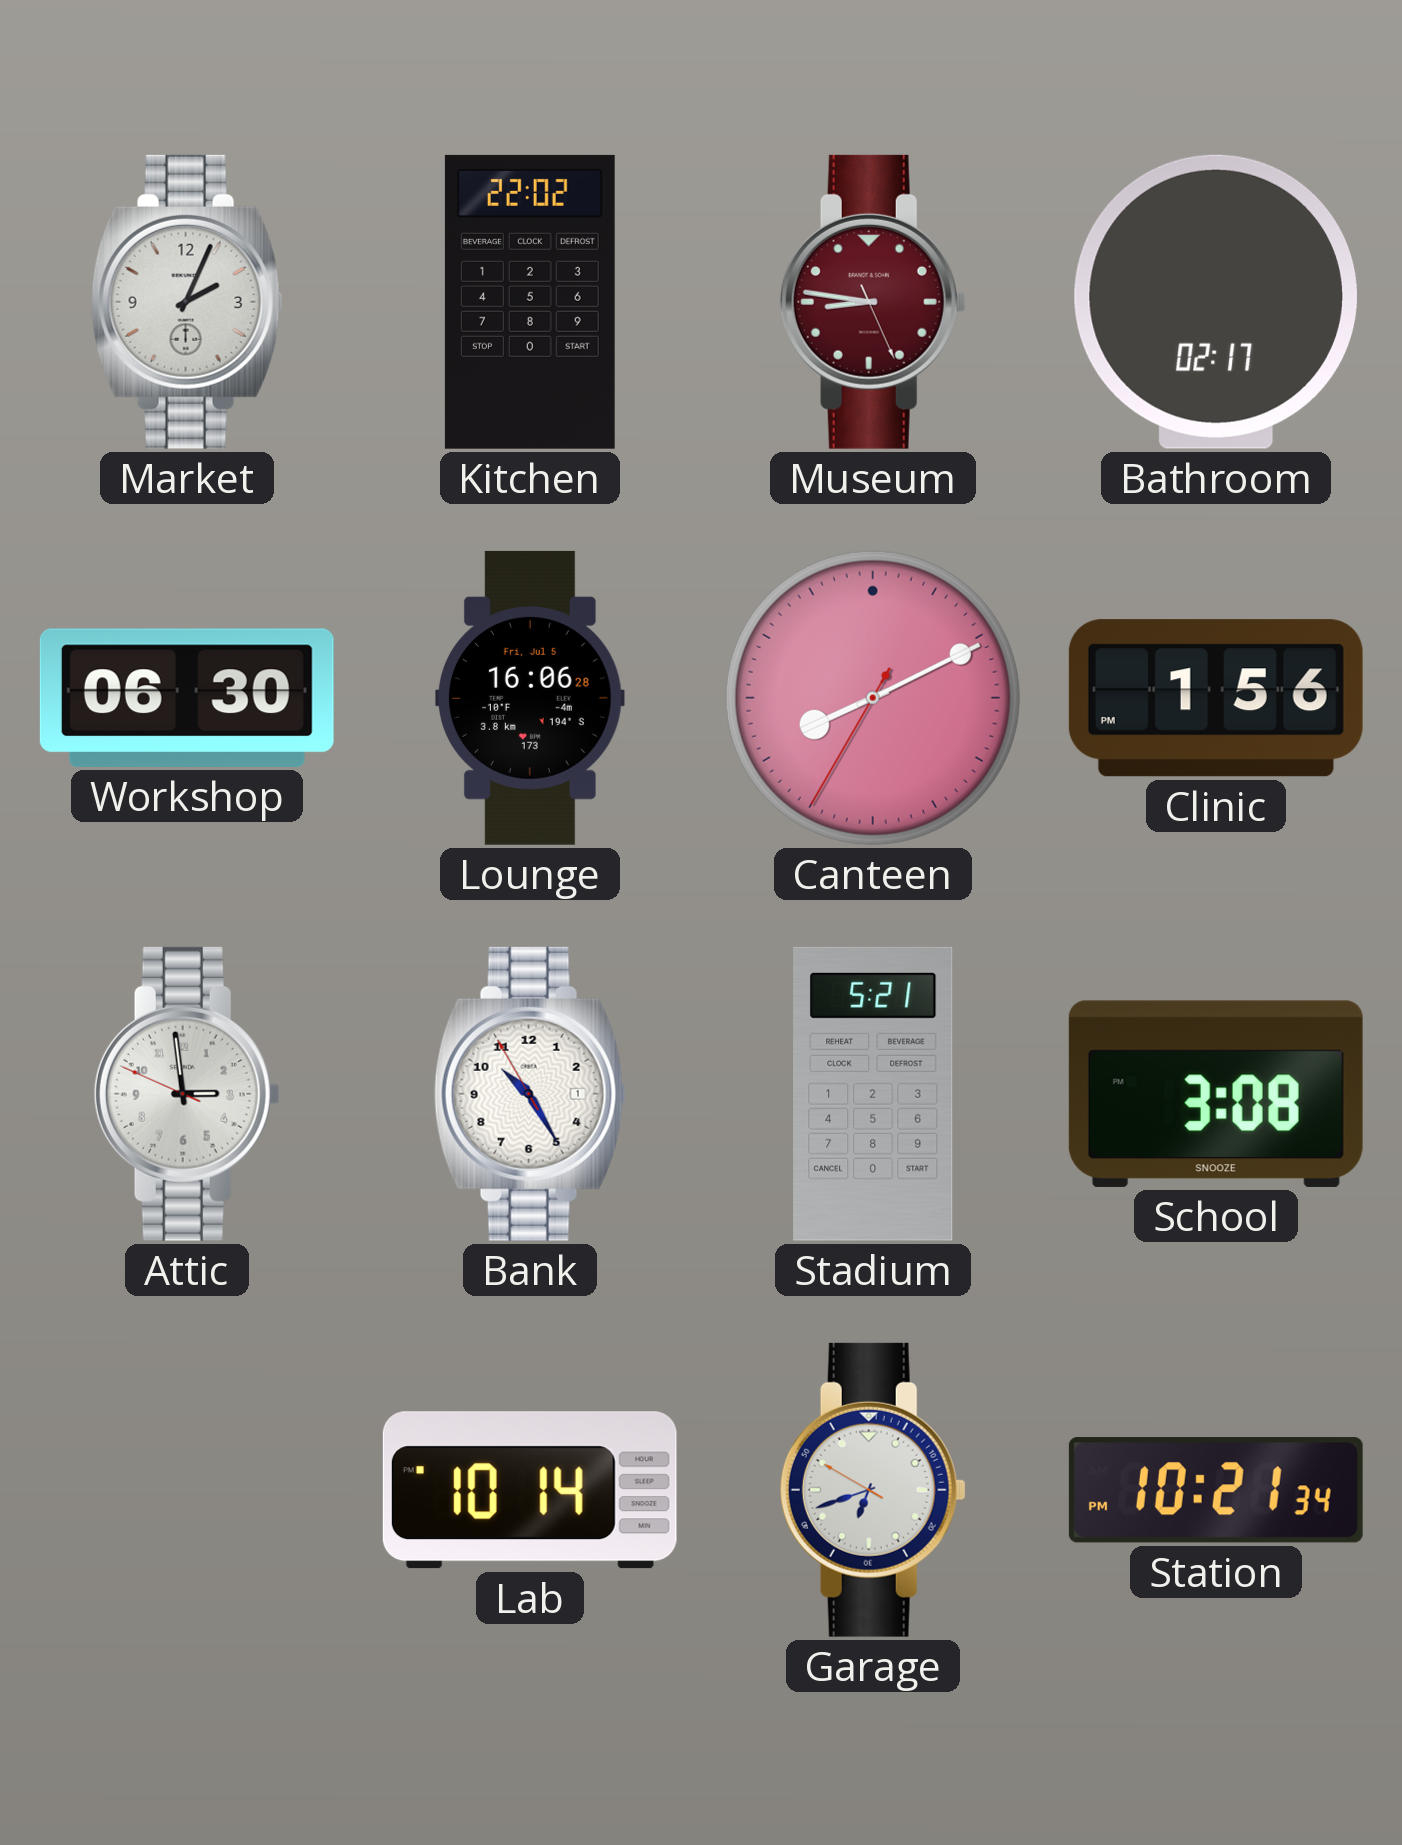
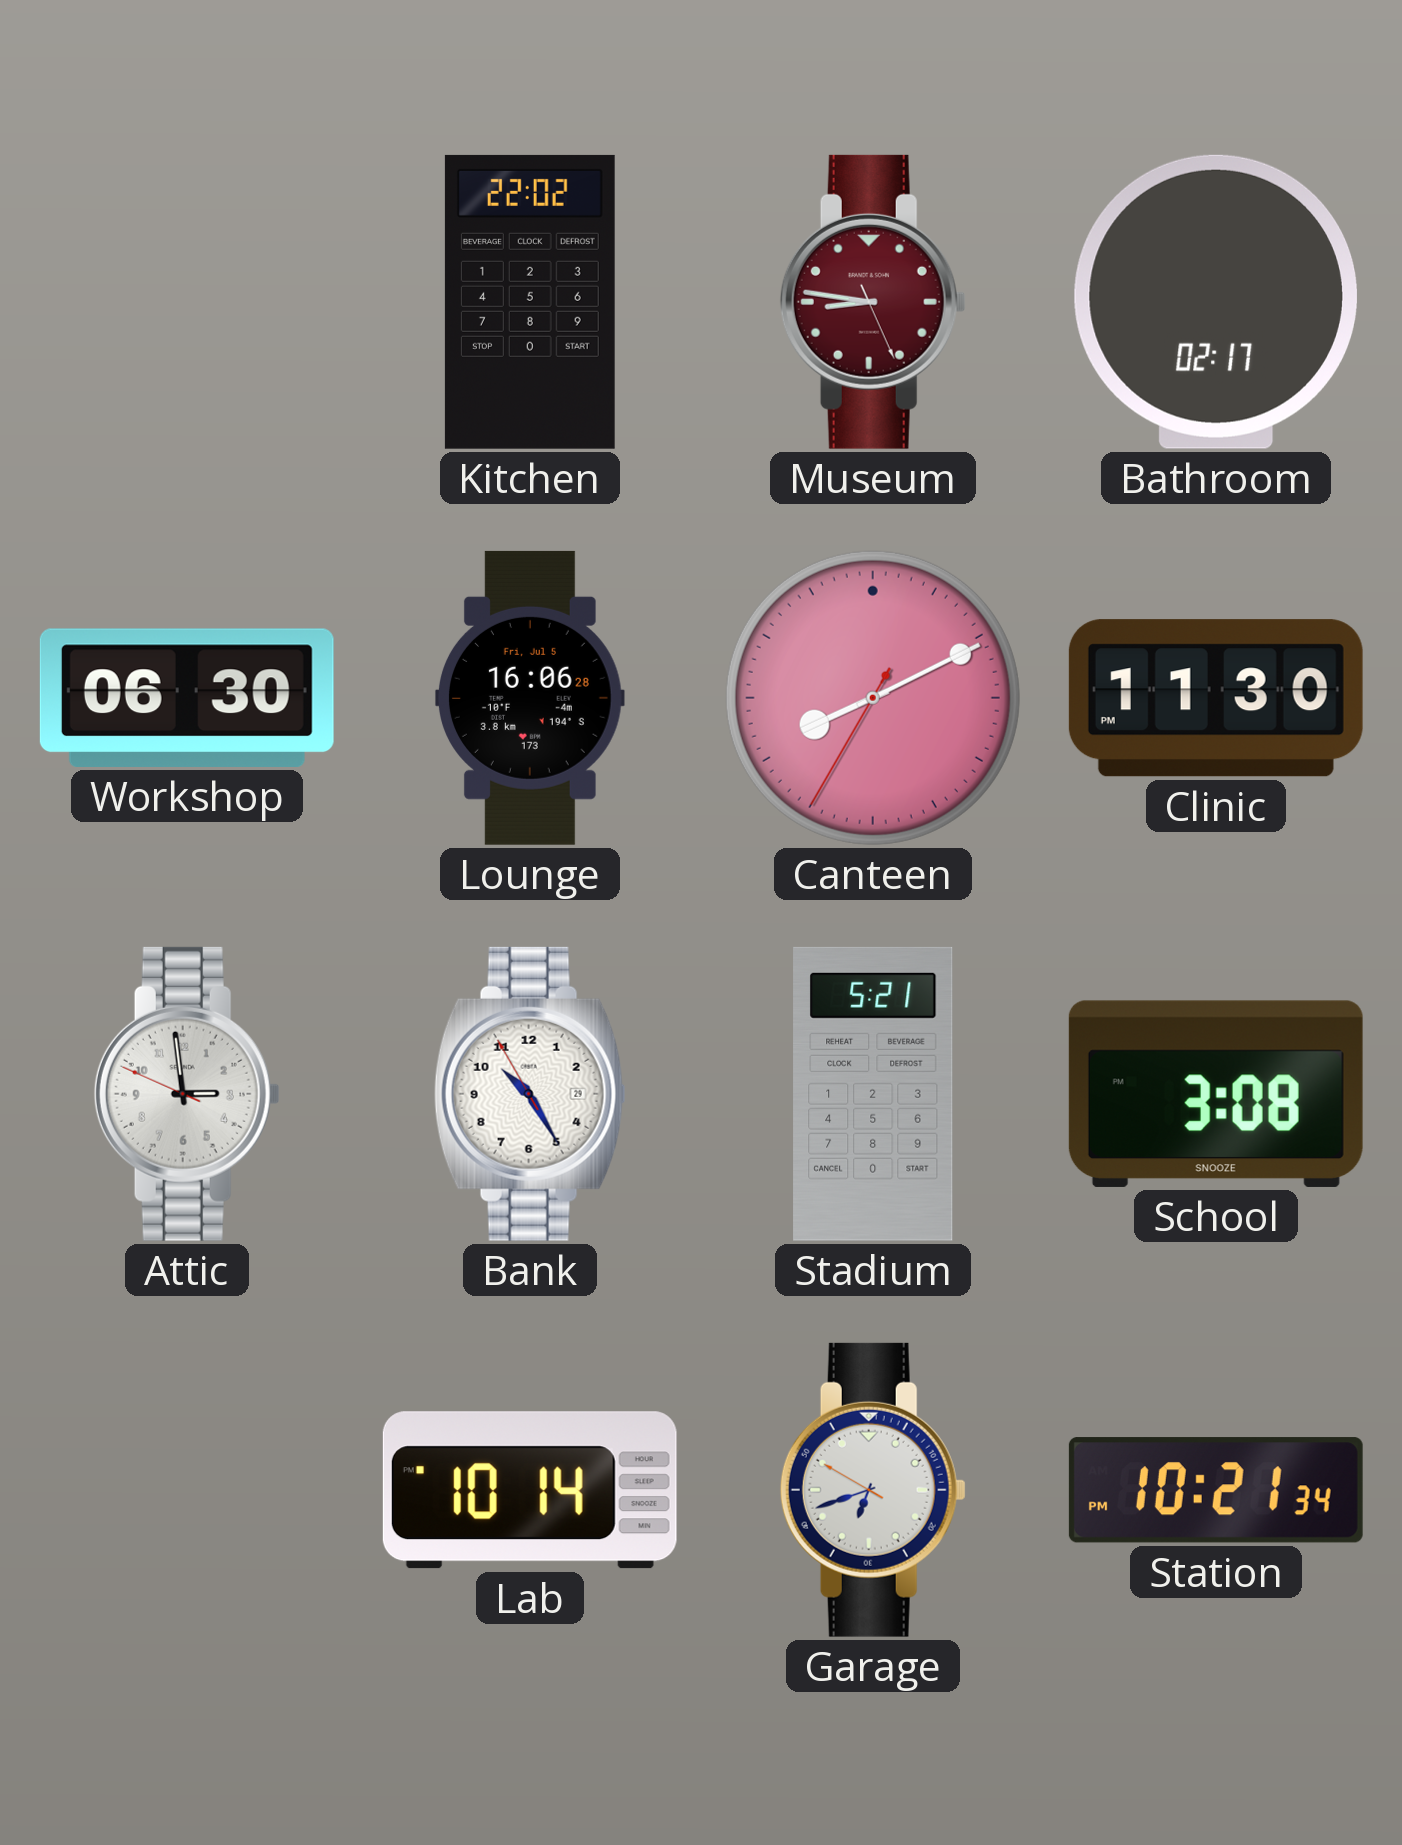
Market: 2:04 -> none (187, 302)
Clinic: 1:56 -> 11:30 (1216, 698)
Bank date: 1 -> 29 (530, 1094)
